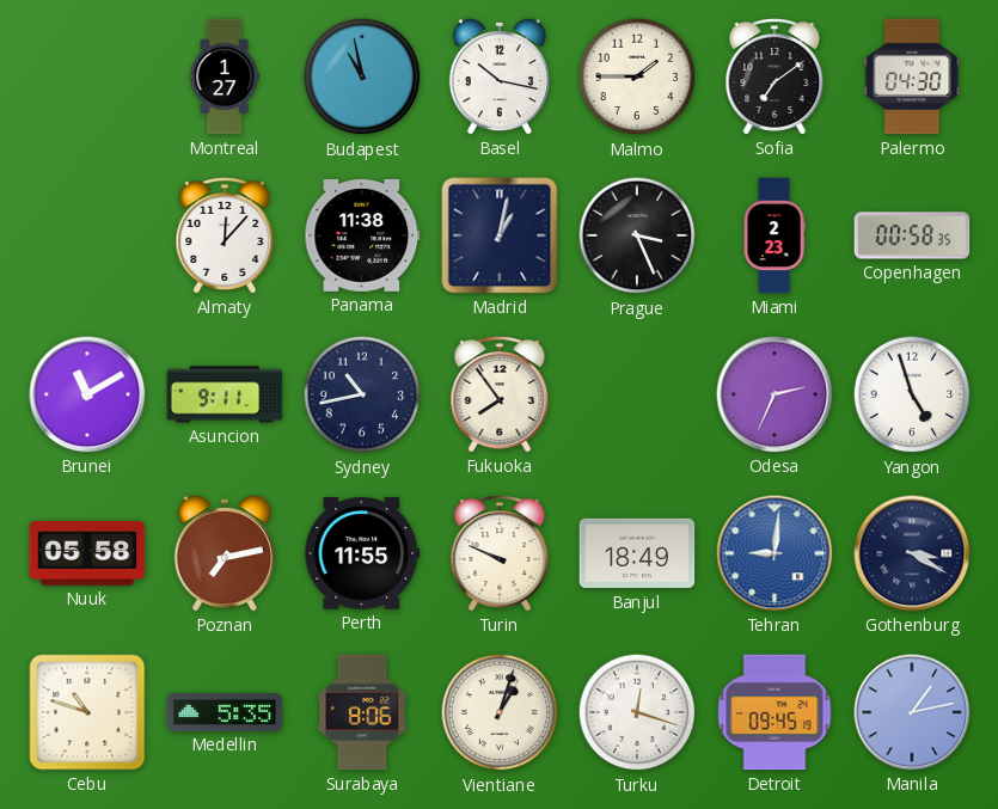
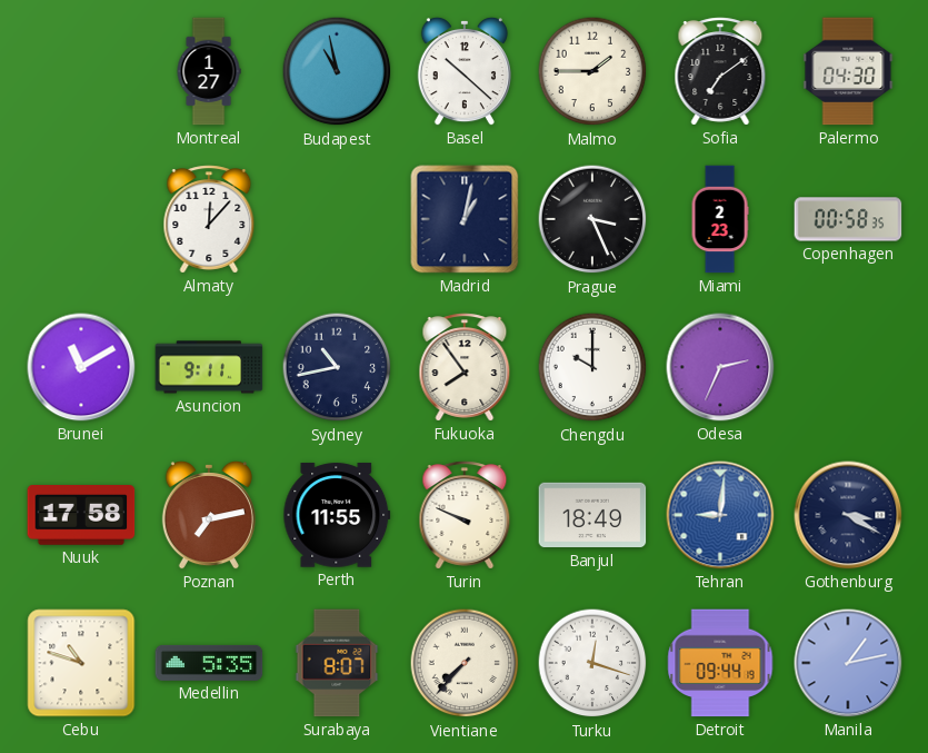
Basel: 10:17 -> 10:22 (465, 71)
Panama: 11:38 -> none (362, 235)
Chengdu: none -> 10:00 (592, 367)
Yangon: 4:57 -> none (912, 394)
Nuuk: 05:58 -> 17:58 (81, 516)
Surabaya: 8:06 -> 8:07 (337, 663)
Vientiane: 1:03 -> 7:37 (465, 663)
Detroit: 09:45 -> 09:44 (720, 663)
